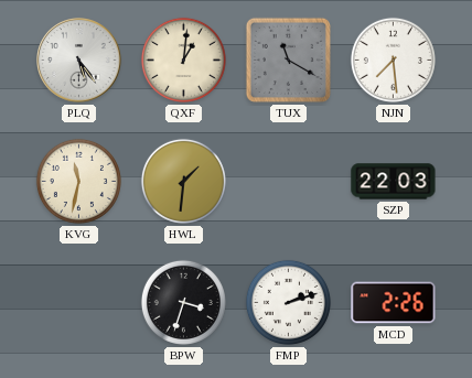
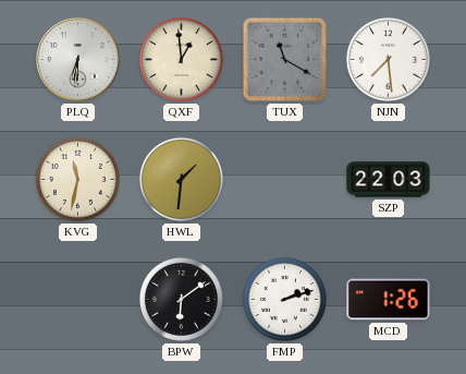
PLQ: 5:24 -> 6:31 (78, 60)
QXF: 1:01 -> 12:59 (181, 59)
BPW: 3:33 -> 6:09 (181, 299)
MCD: 2:26 -> 1:26 (389, 300)
